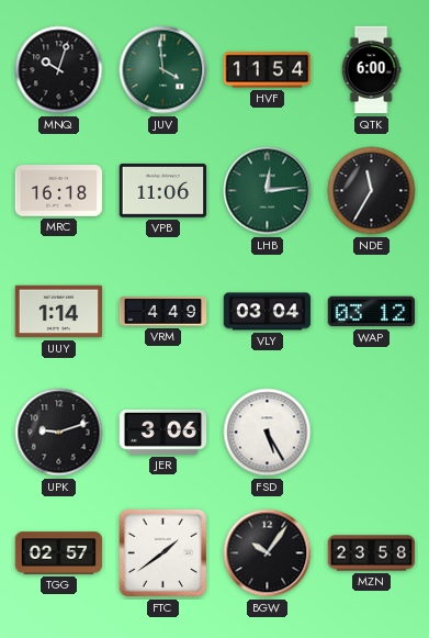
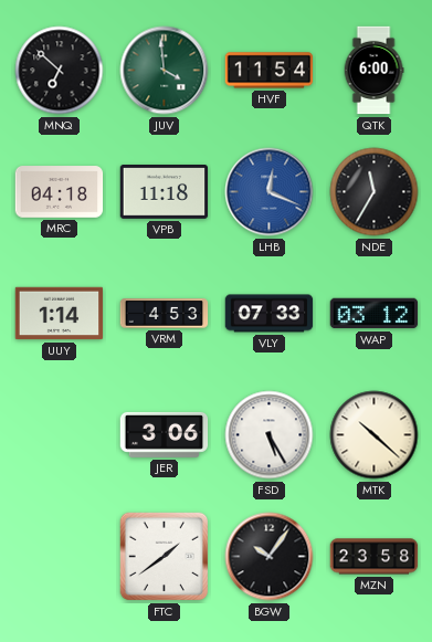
MNQ: 10:03 -> 6:52 (60, 71)
MRC: 16:18 -> 04:18 (60, 192)
VPB: 11:06 -> 11:18 (165, 192)
LHB: 12:14 -> 12:19 (270, 192)
LHB dial: green -> blue (270, 192)
VRM: 4:49 -> 4:53 (165, 314)
VLY: 03:04 -> 07:33 (270, 314)
UPK: 9:12 -> none (59, 433)
MTK: none -> 10:22 (375, 435)
TGG: 02:57 -> none (59, 553)
